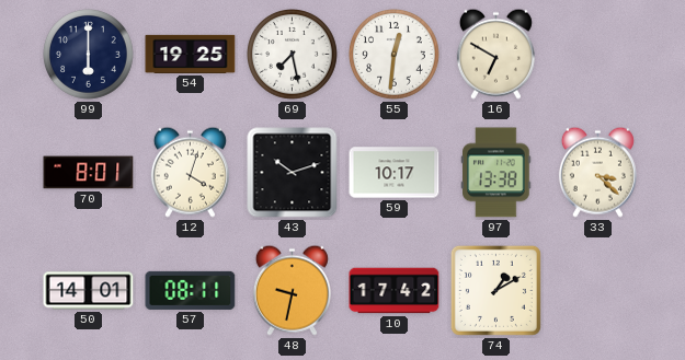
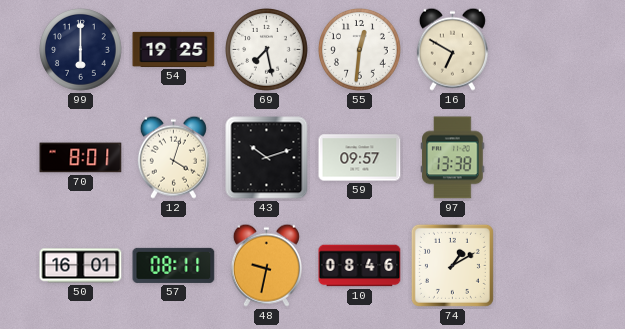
59: 10:17 -> 09:57 (360, 158)
33: 3:22 -> none (597, 172)
50: 14:01 -> 16:01 (81, 266)
10: 17:42 -> 08:46 (360, 266)
